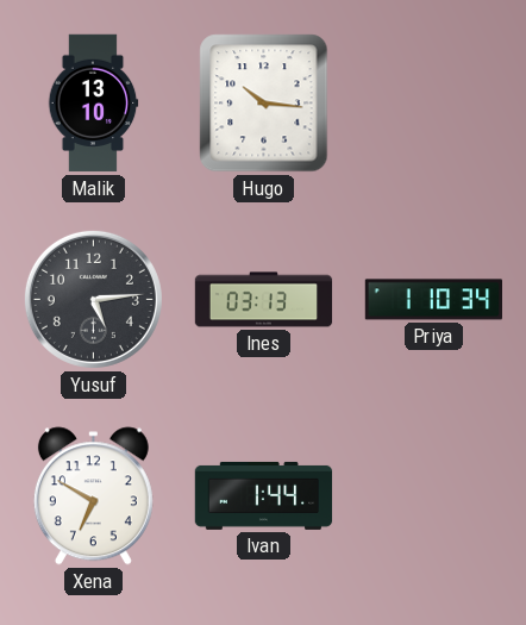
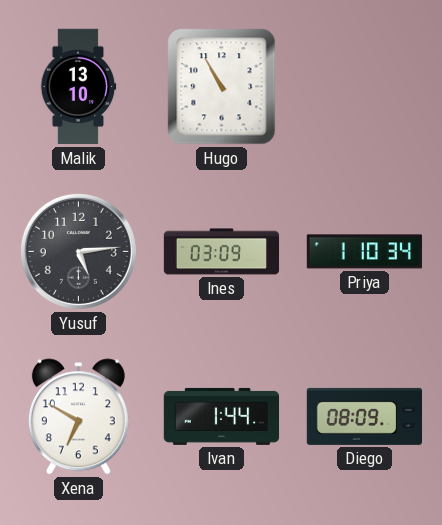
Hugo: 10:16 -> 10:55 (222, 87)
Ines: 03:13 -> 03:09 (222, 252)
Diego: none -> 08:09 (364, 416)
